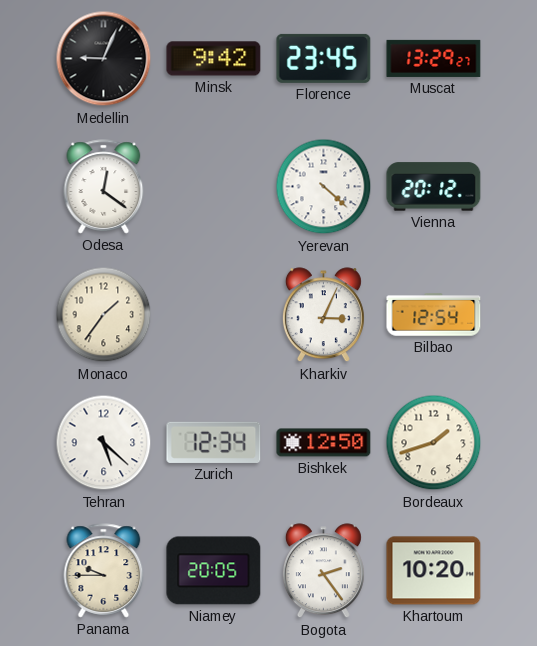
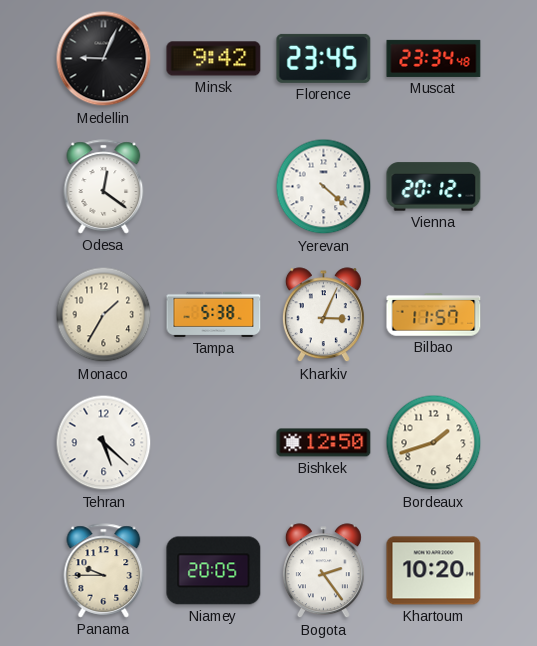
Muscat: 13:29 -> 23:34 (434, 58)
Monaco: 1:36 -> 1:35 (104, 315)
Tampa: none -> 5:38 (214, 314)
Bilbao: 12:54 -> 11:57 (434, 315)
Zurich: 12:34 -> none (214, 442)
